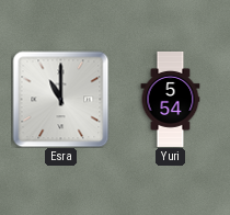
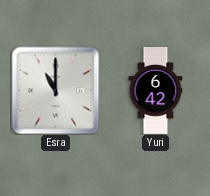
Yuri: 5:54 -> 6:42 (156, 90)
